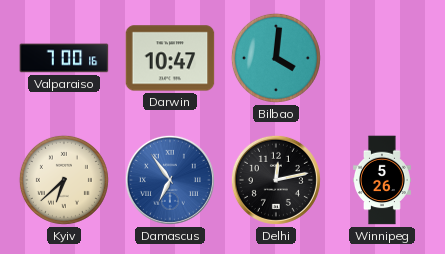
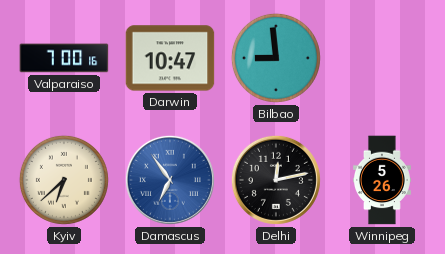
Bilbao: 4:01 -> 8:59 (276, 58)
